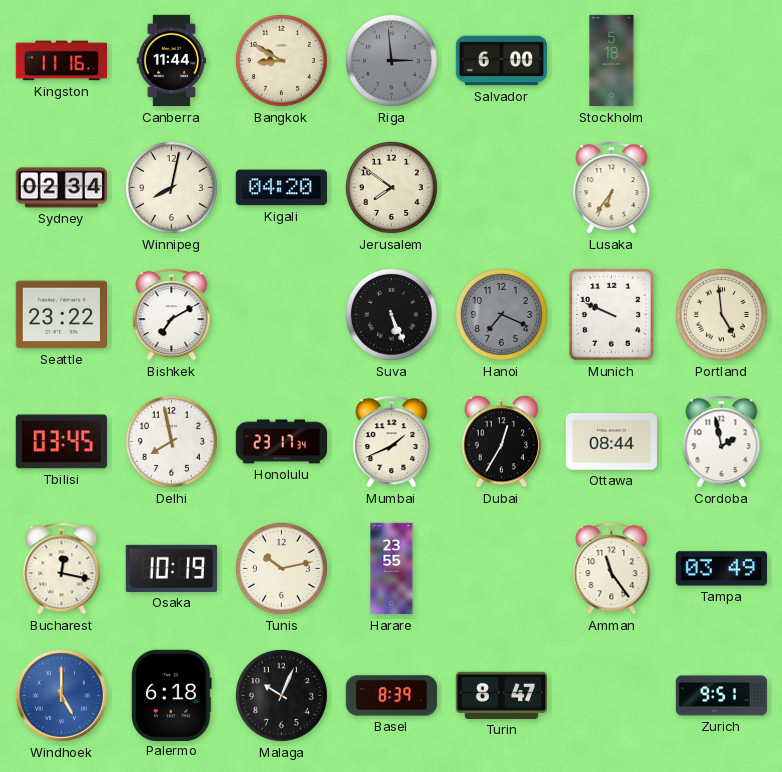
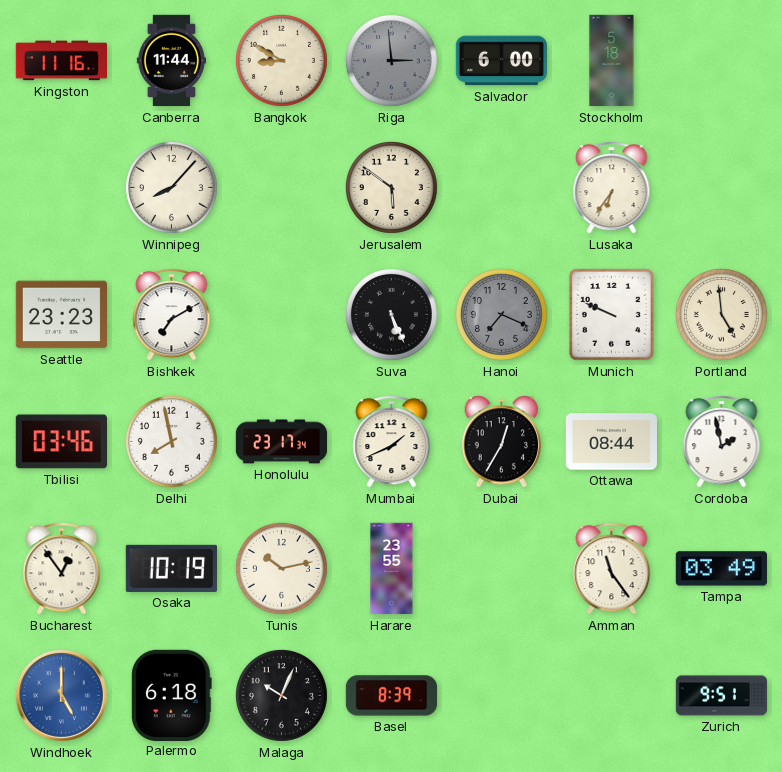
Sydney: 02:34 -> none (61, 188)
Winnipeg: 8:02 -> 8:07 (171, 187)
Kigali: 04:20 -> none (281, 188)
Jerusalem: 7:51 -> 5:51 (391, 187)
Seattle: 23:22 -> 23:23 (61, 315)
Tbilisi: 03:45 -> 03:46 (61, 442)
Bucharest: 12:17 -> 12:54 (62, 569)
Turin: 8:47 -> none (501, 695)
